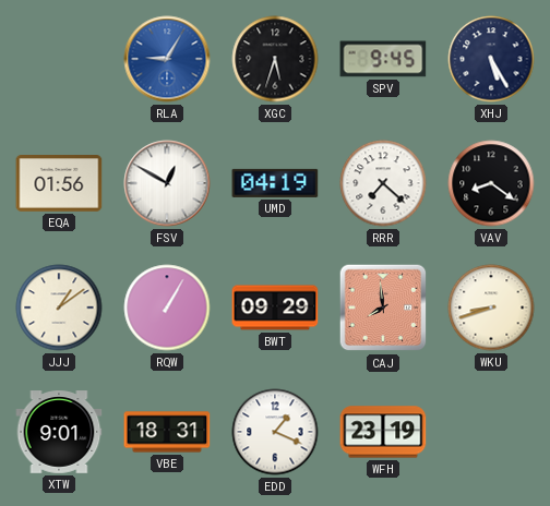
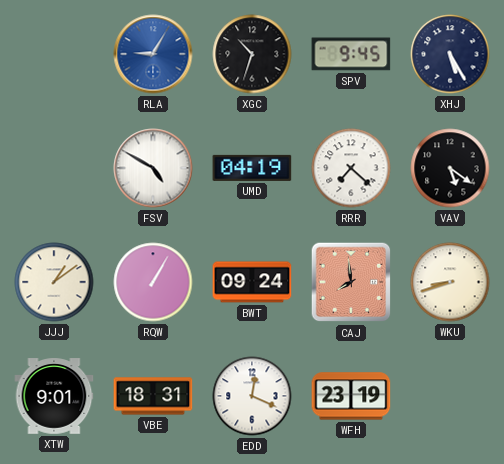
XGC: 5:33 -> 10:33 (252, 54)
EQA: 01:56 -> none (59, 184)
FSV: 12:50 -> 4:50 (153, 168)
VAV: 8:21 -> 5:21 (450, 168)
BWT: 09:29 -> 09:24 (252, 282)
EDD: 1:19 -> 12:19 (252, 396)
